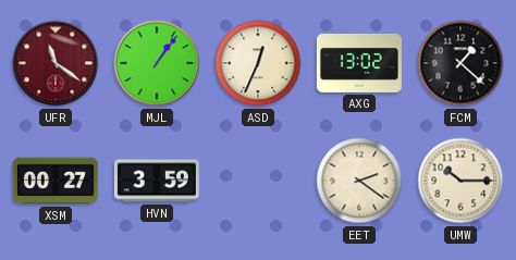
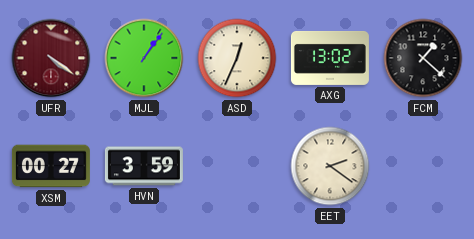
UFR: 11:21 -> 4:21 (51, 58)
UMW: 10:15 -> none (460, 181)
